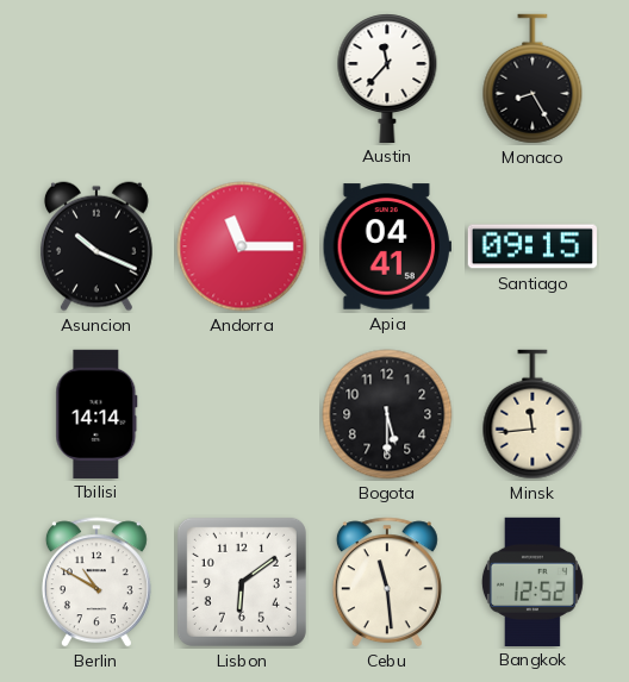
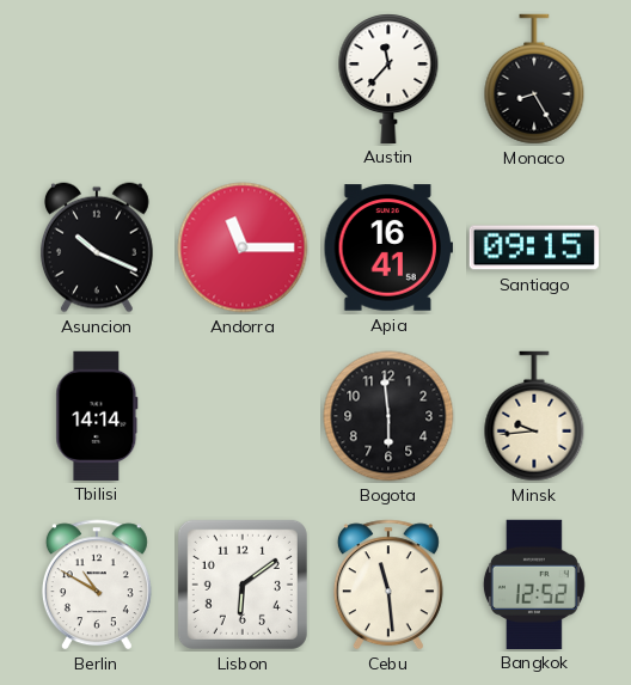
Apia: 04:41 -> 16:41 (387, 247)
Bogota: 5:30 -> 5:59 (388, 416)
Minsk: 11:44 -> 9:44 (534, 416)
